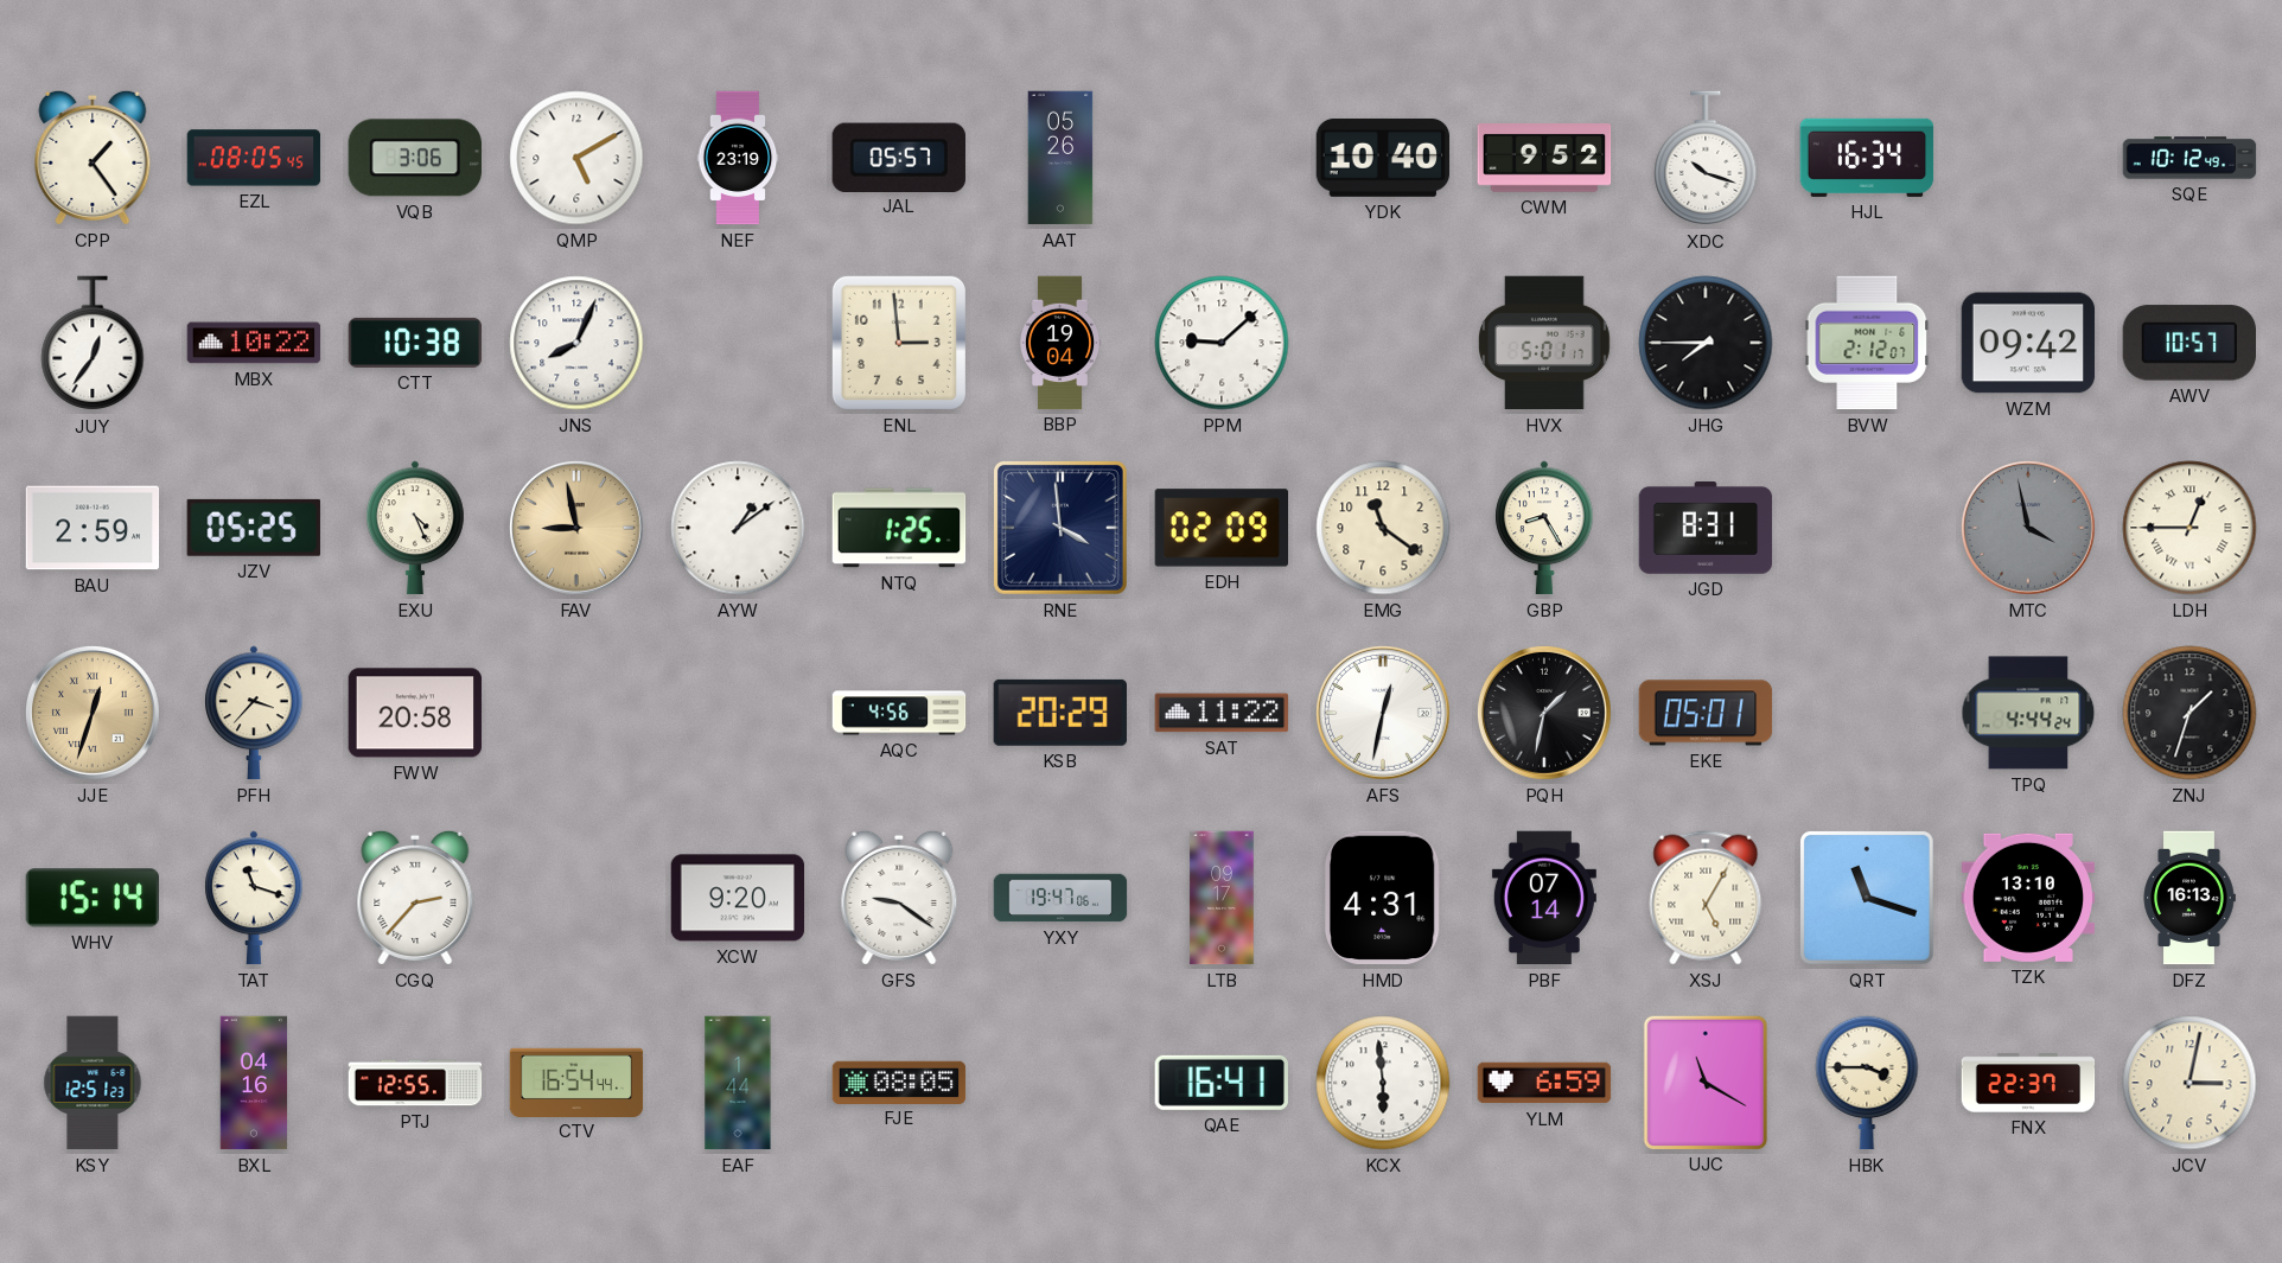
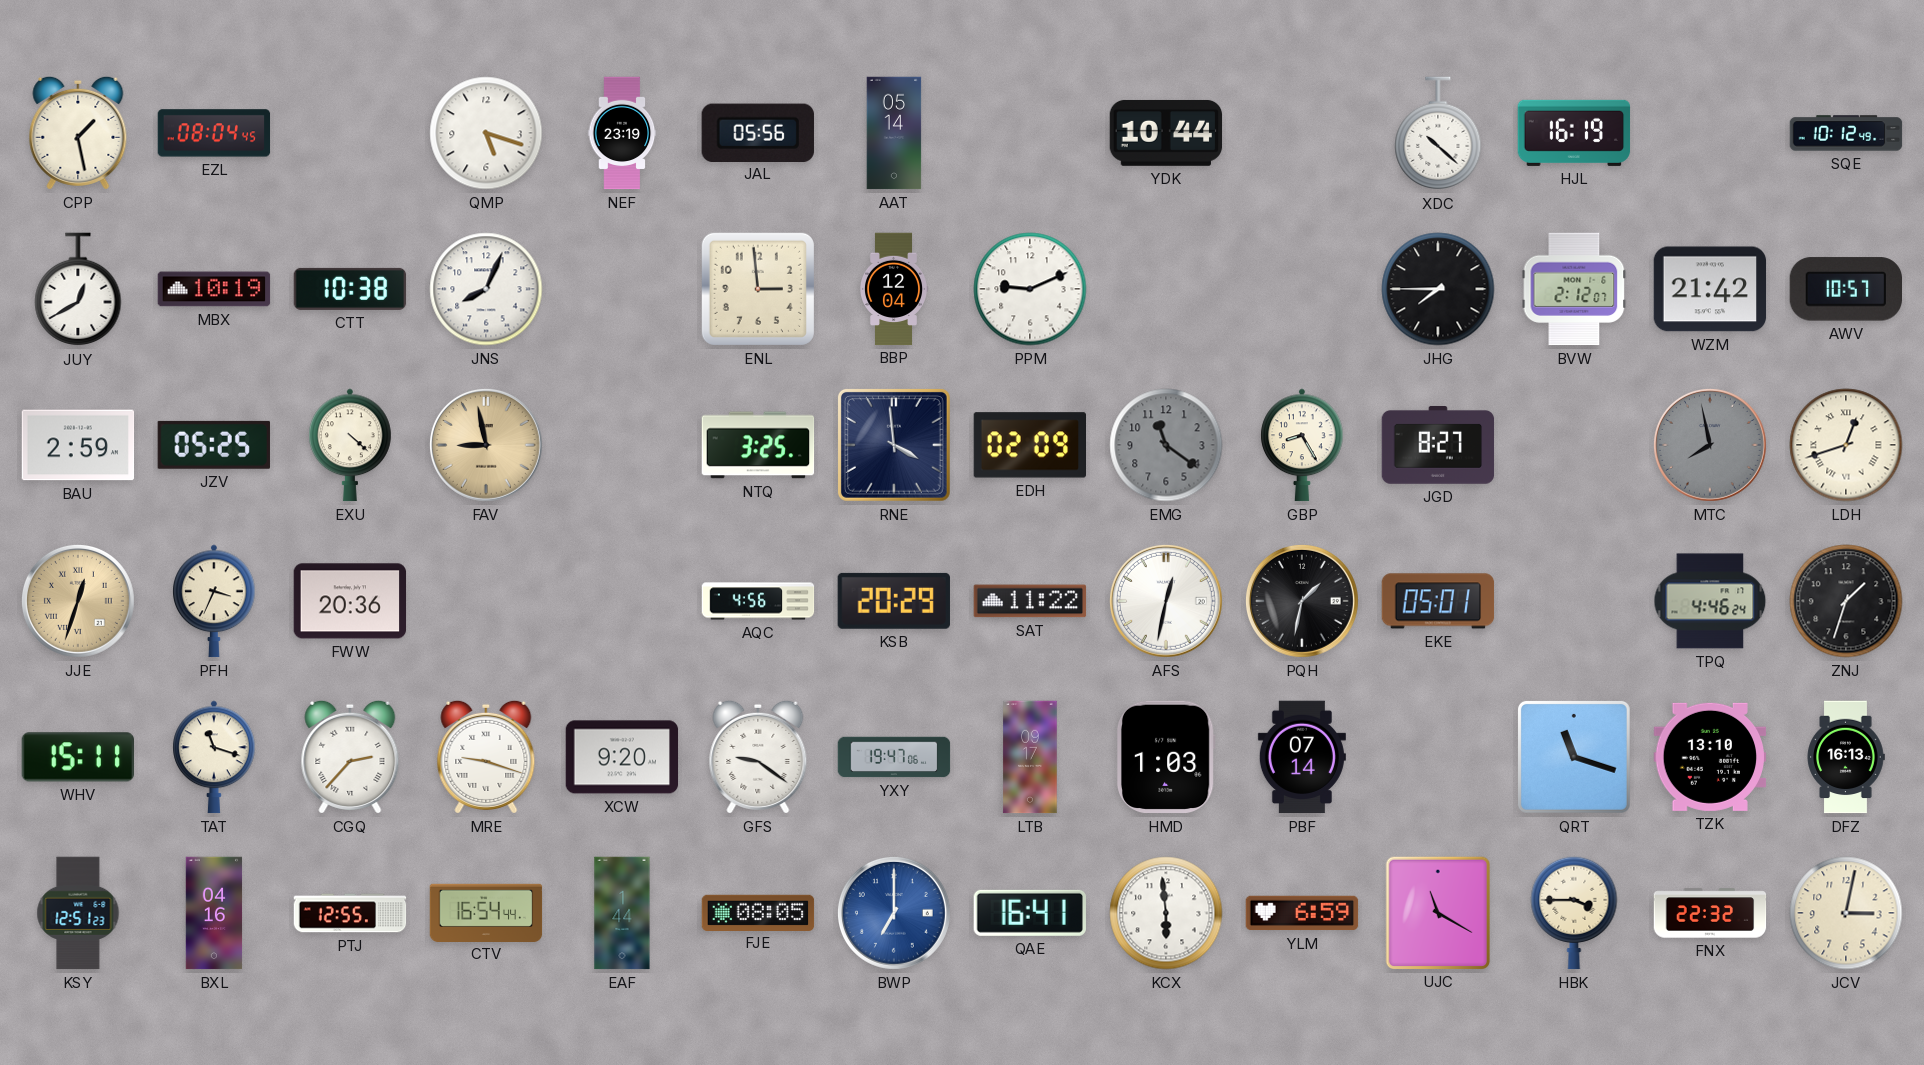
CPP: 1:24 -> 1:28 (78, 133)
EZL: 08:05 -> 08:04 (214, 133)
VQB: 3:06 -> none (415, 158)
QMP: 5:10 -> 5:18 (486, 133)
JAL: 05:57 -> 05:56 (758, 132)
AAT: 05:26 -> 05:14 (894, 133)
YDK: 10:40 -> 10:44 (1166, 133)
CWM: 9:52 -> none (1544, 159)
XDC: 10:18 -> 10:22 (1438, 134)
HJL: 16:34 -> 16:19 (1574, 133)
JUY: 12:36 -> 12:40 (78, 290)
MBX: 10:22 -> 10:19 (214, 289)
BBP: 19:04 -> 12:04 (894, 289)
PPM: 9:08 -> 9:11 (1030, 289)
HVX: 5:01 -> none (1544, 343)
WZM: 09:42 -> 21:42 (1710, 289)
EXU: 4:26 -> 4:22 (350, 445)
AYW: 1:09 -> none (738, 528)
NTQ: 1:25 -> 3:25 (758, 445)
EMG dial: cream -> grey (1166, 445)
JGD: 8:31 -> 8:27 (1438, 446)
MTC: 3:58 -> 7:58 (1710, 445)
LDH: 12:45 -> 12:42 (1846, 445)
PFH: 3:37 -> 3:34 (214, 601)
FWW: 20:58 -> 20:36 (350, 601)
TPQ: 4:44 -> 4:46 (1710, 601)
WHV: 15:14 -> 15:11 (77, 757)
MRE: none -> 9:18 (486, 757)
HMD: 4:31 -> 1:03 (1166, 757)
XSJ: 5:05 -> none (1706, 898)
BWP: none -> 7:00 (894, 913)
FNX: 22:37 -> 22:32 (1710, 913)
